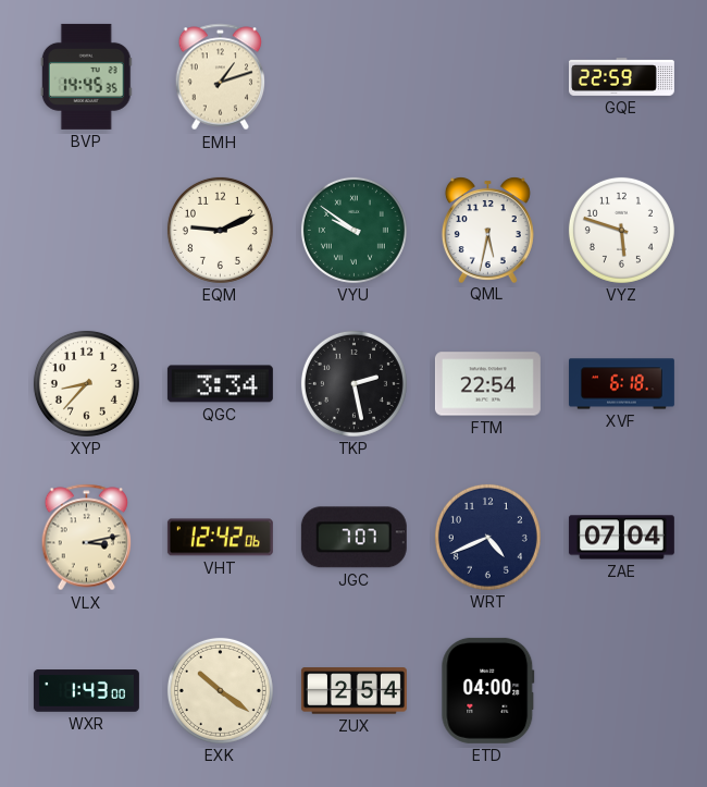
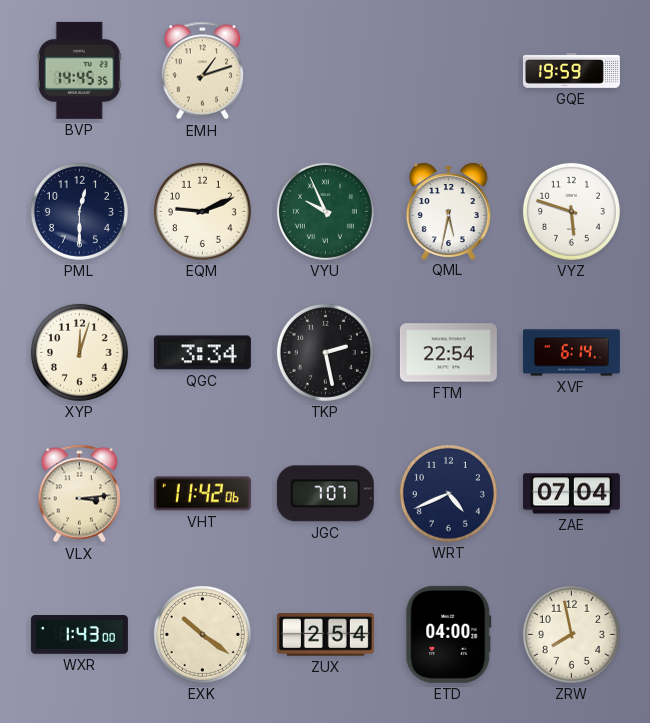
GQE: 22:59 -> 19:59 (571, 71)
PML: none -> 12:30 (79, 211)
VYU: 9:51 -> 9:56 (325, 211)
XYP: 8:37 -> 12:03 (79, 352)
XVF: 6:18 -> 6:14 (571, 353)
VLX: 3:13 -> 3:14 (80, 494)
VHT: 12:42 -> 11:42 (202, 494)
ZRW: none -> 7:58 (571, 634)
